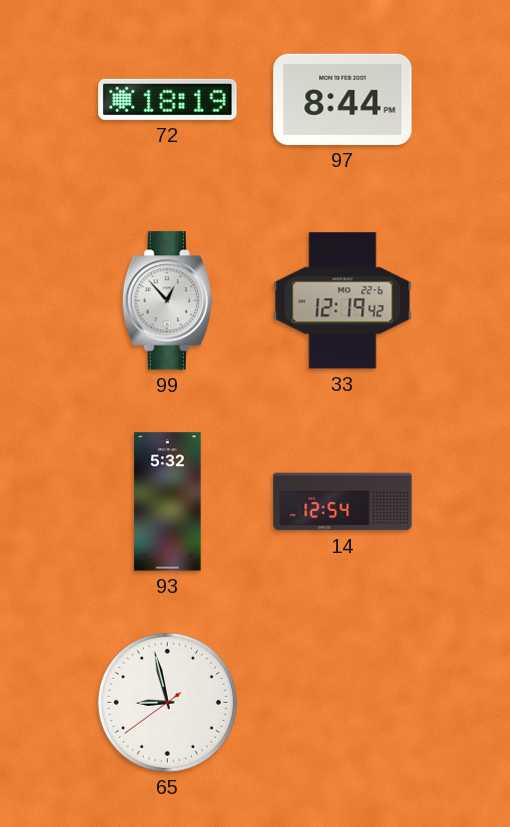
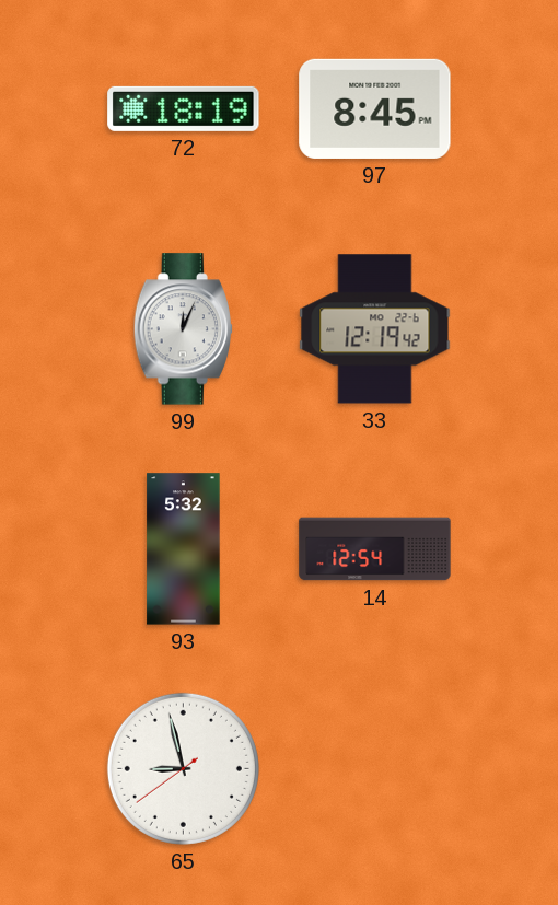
97: 8:44 -> 8:45 (375, 108)
99: 12:53 -> 12:04 (183, 329)
